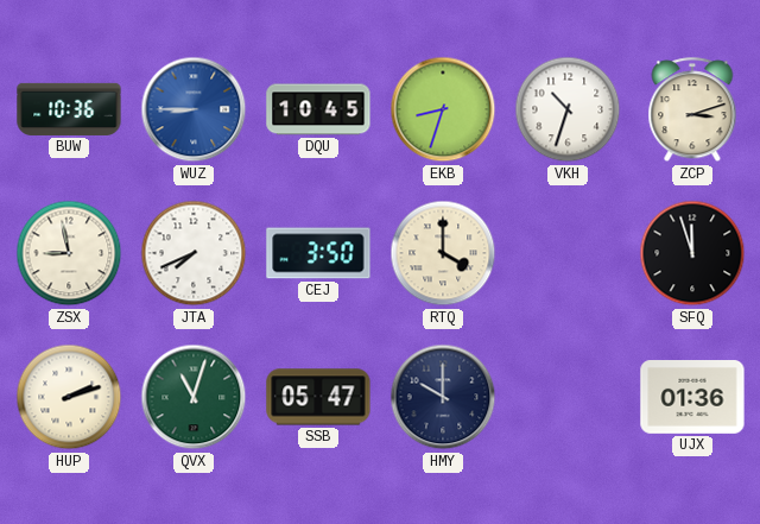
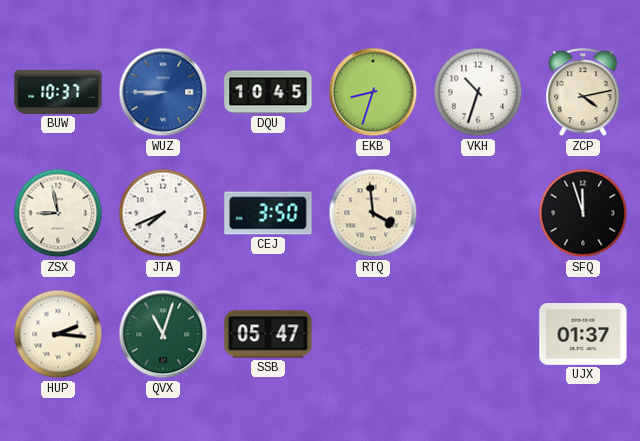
BUW: 10:36 -> 10:37 (58, 92)
ZCP: 3:12 -> 4:13 (583, 93)
RTQ: 4:00 -> 3:59 (373, 213)
HUP: 2:12 -> 2:16 (58, 334)
HMY: 10:00 -> none (443, 397)
UJX: 01:36 -> 01:37 (583, 335)
